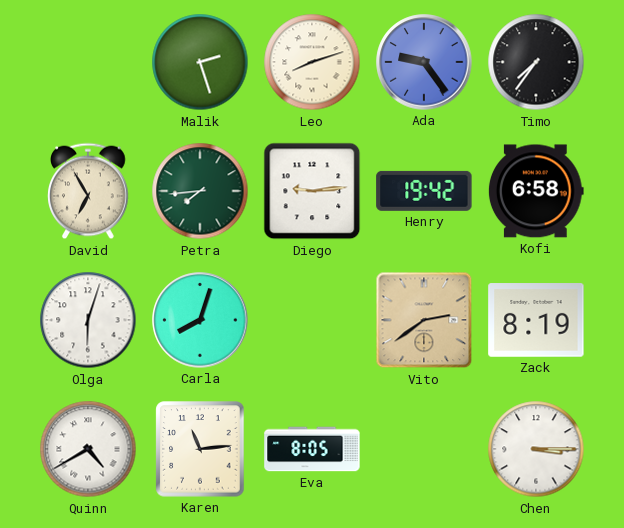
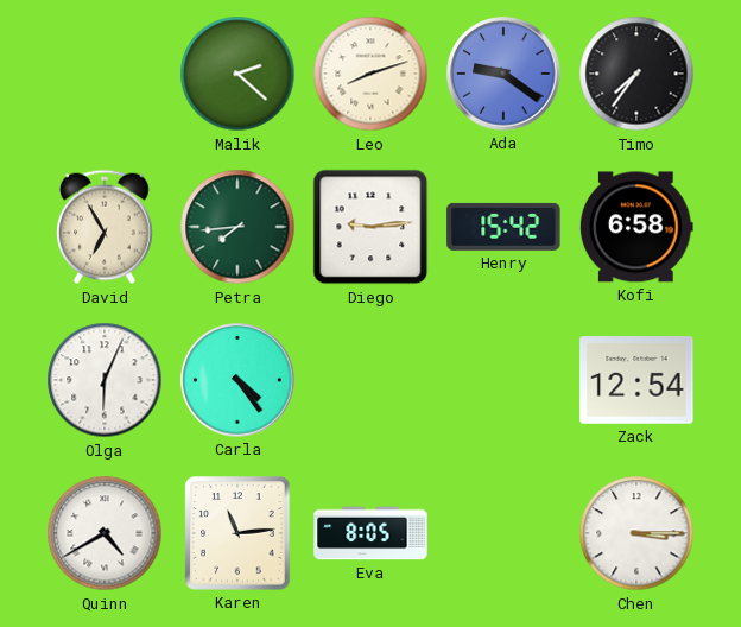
Malik: 2:27 -> 2:22 (237, 74)
Ada: 9:24 -> 9:21 (503, 74)
Henry: 19:42 -> 15:42 (503, 227)
Olga: 6:03 -> 6:04 (104, 380)
Carla: 8:03 -> 4:24 (237, 380)
Vito: 2:39 -> none (424, 320)
Zack: 8:19 -> 12:54 (636, 380)
